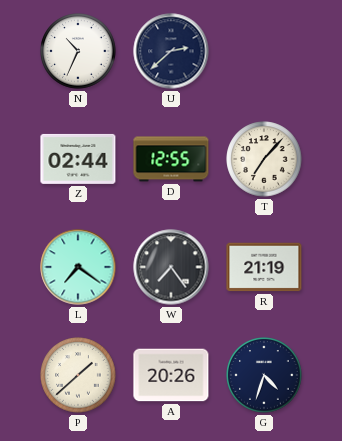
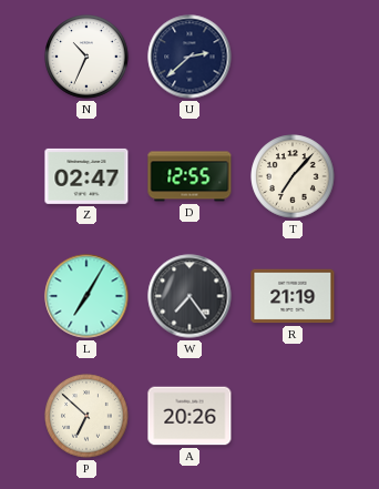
Z: 02:44 -> 02:47 (86, 176)
L: 7:21 -> 7:05 (86, 296)
P: 1:38 -> 6:52 (86, 416)
G: 4:33 -> none (264, 375)
